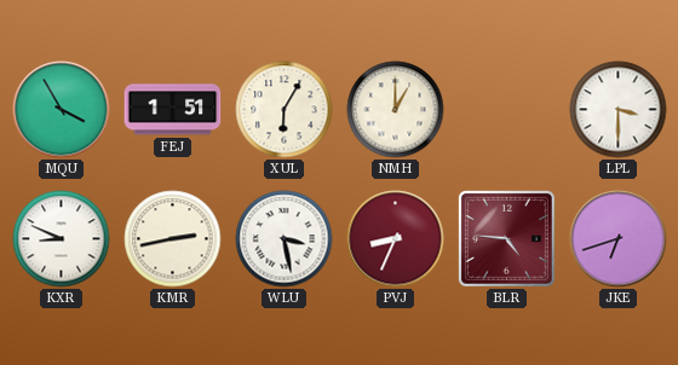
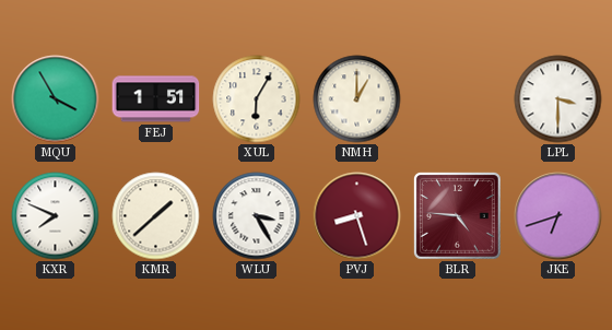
KXR: 8:49 -> 7:49 (56, 216)
KMR: 2:43 -> 1:38 (156, 216)
WLU: 3:28 -> 3:25 (257, 216)
PVJ: 8:34 -> 8:27 (357, 216)
